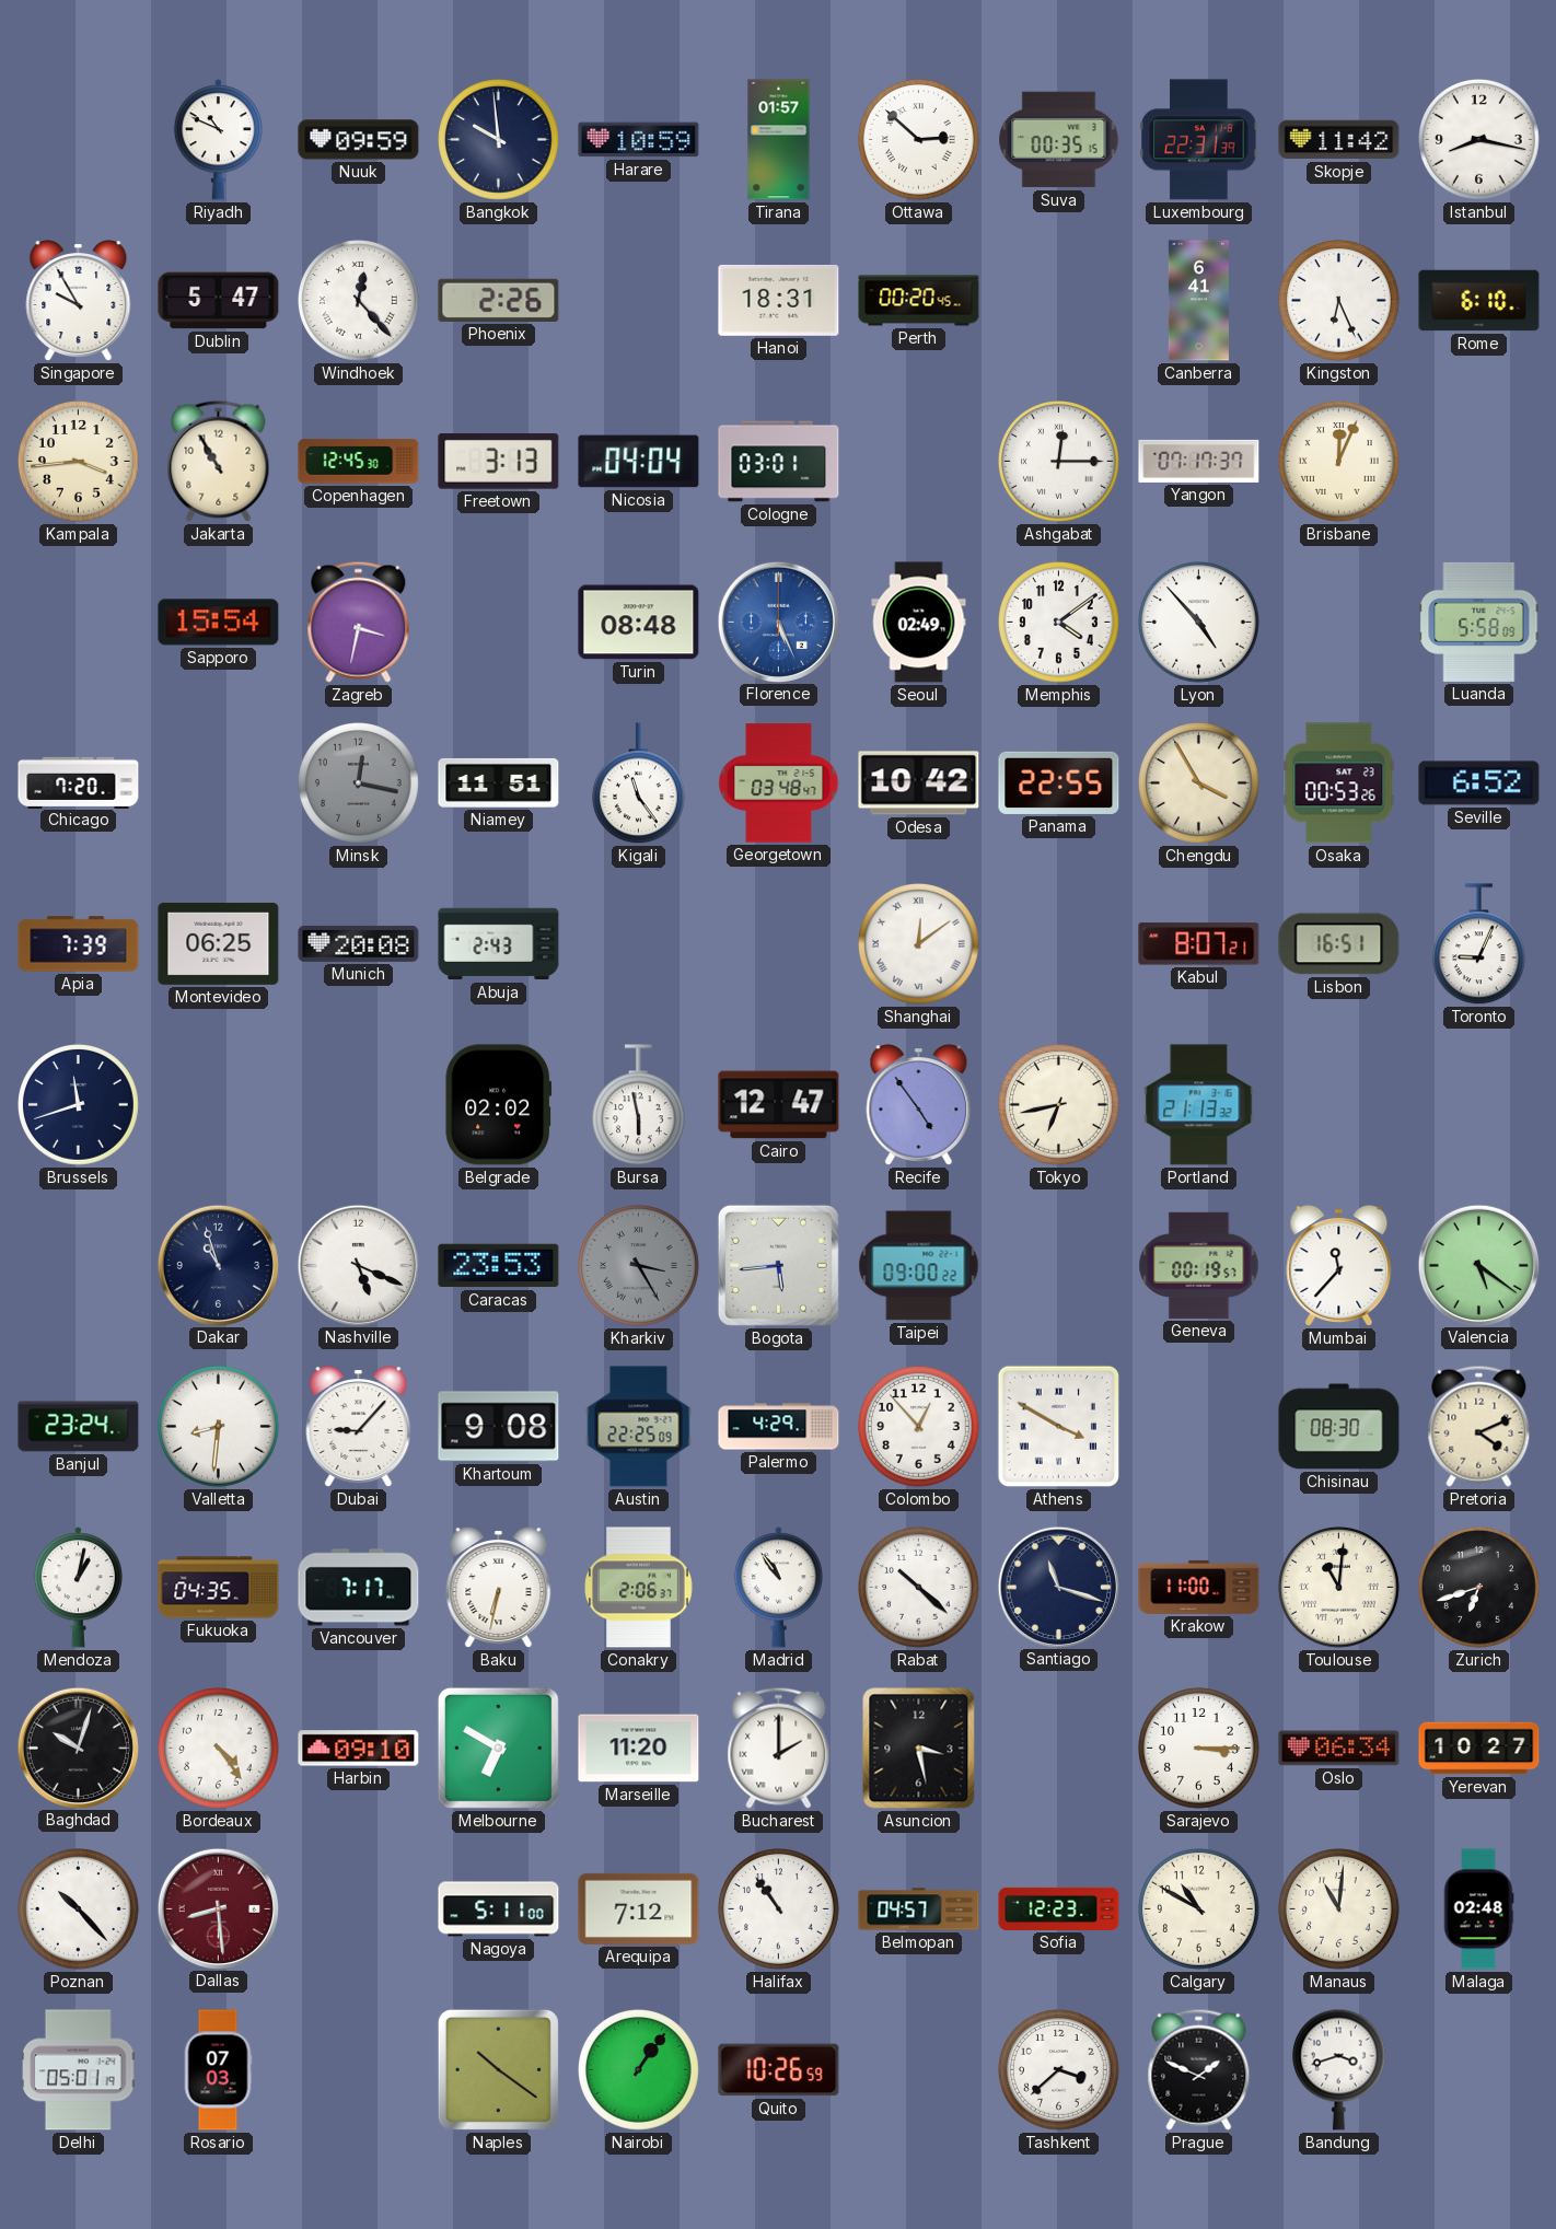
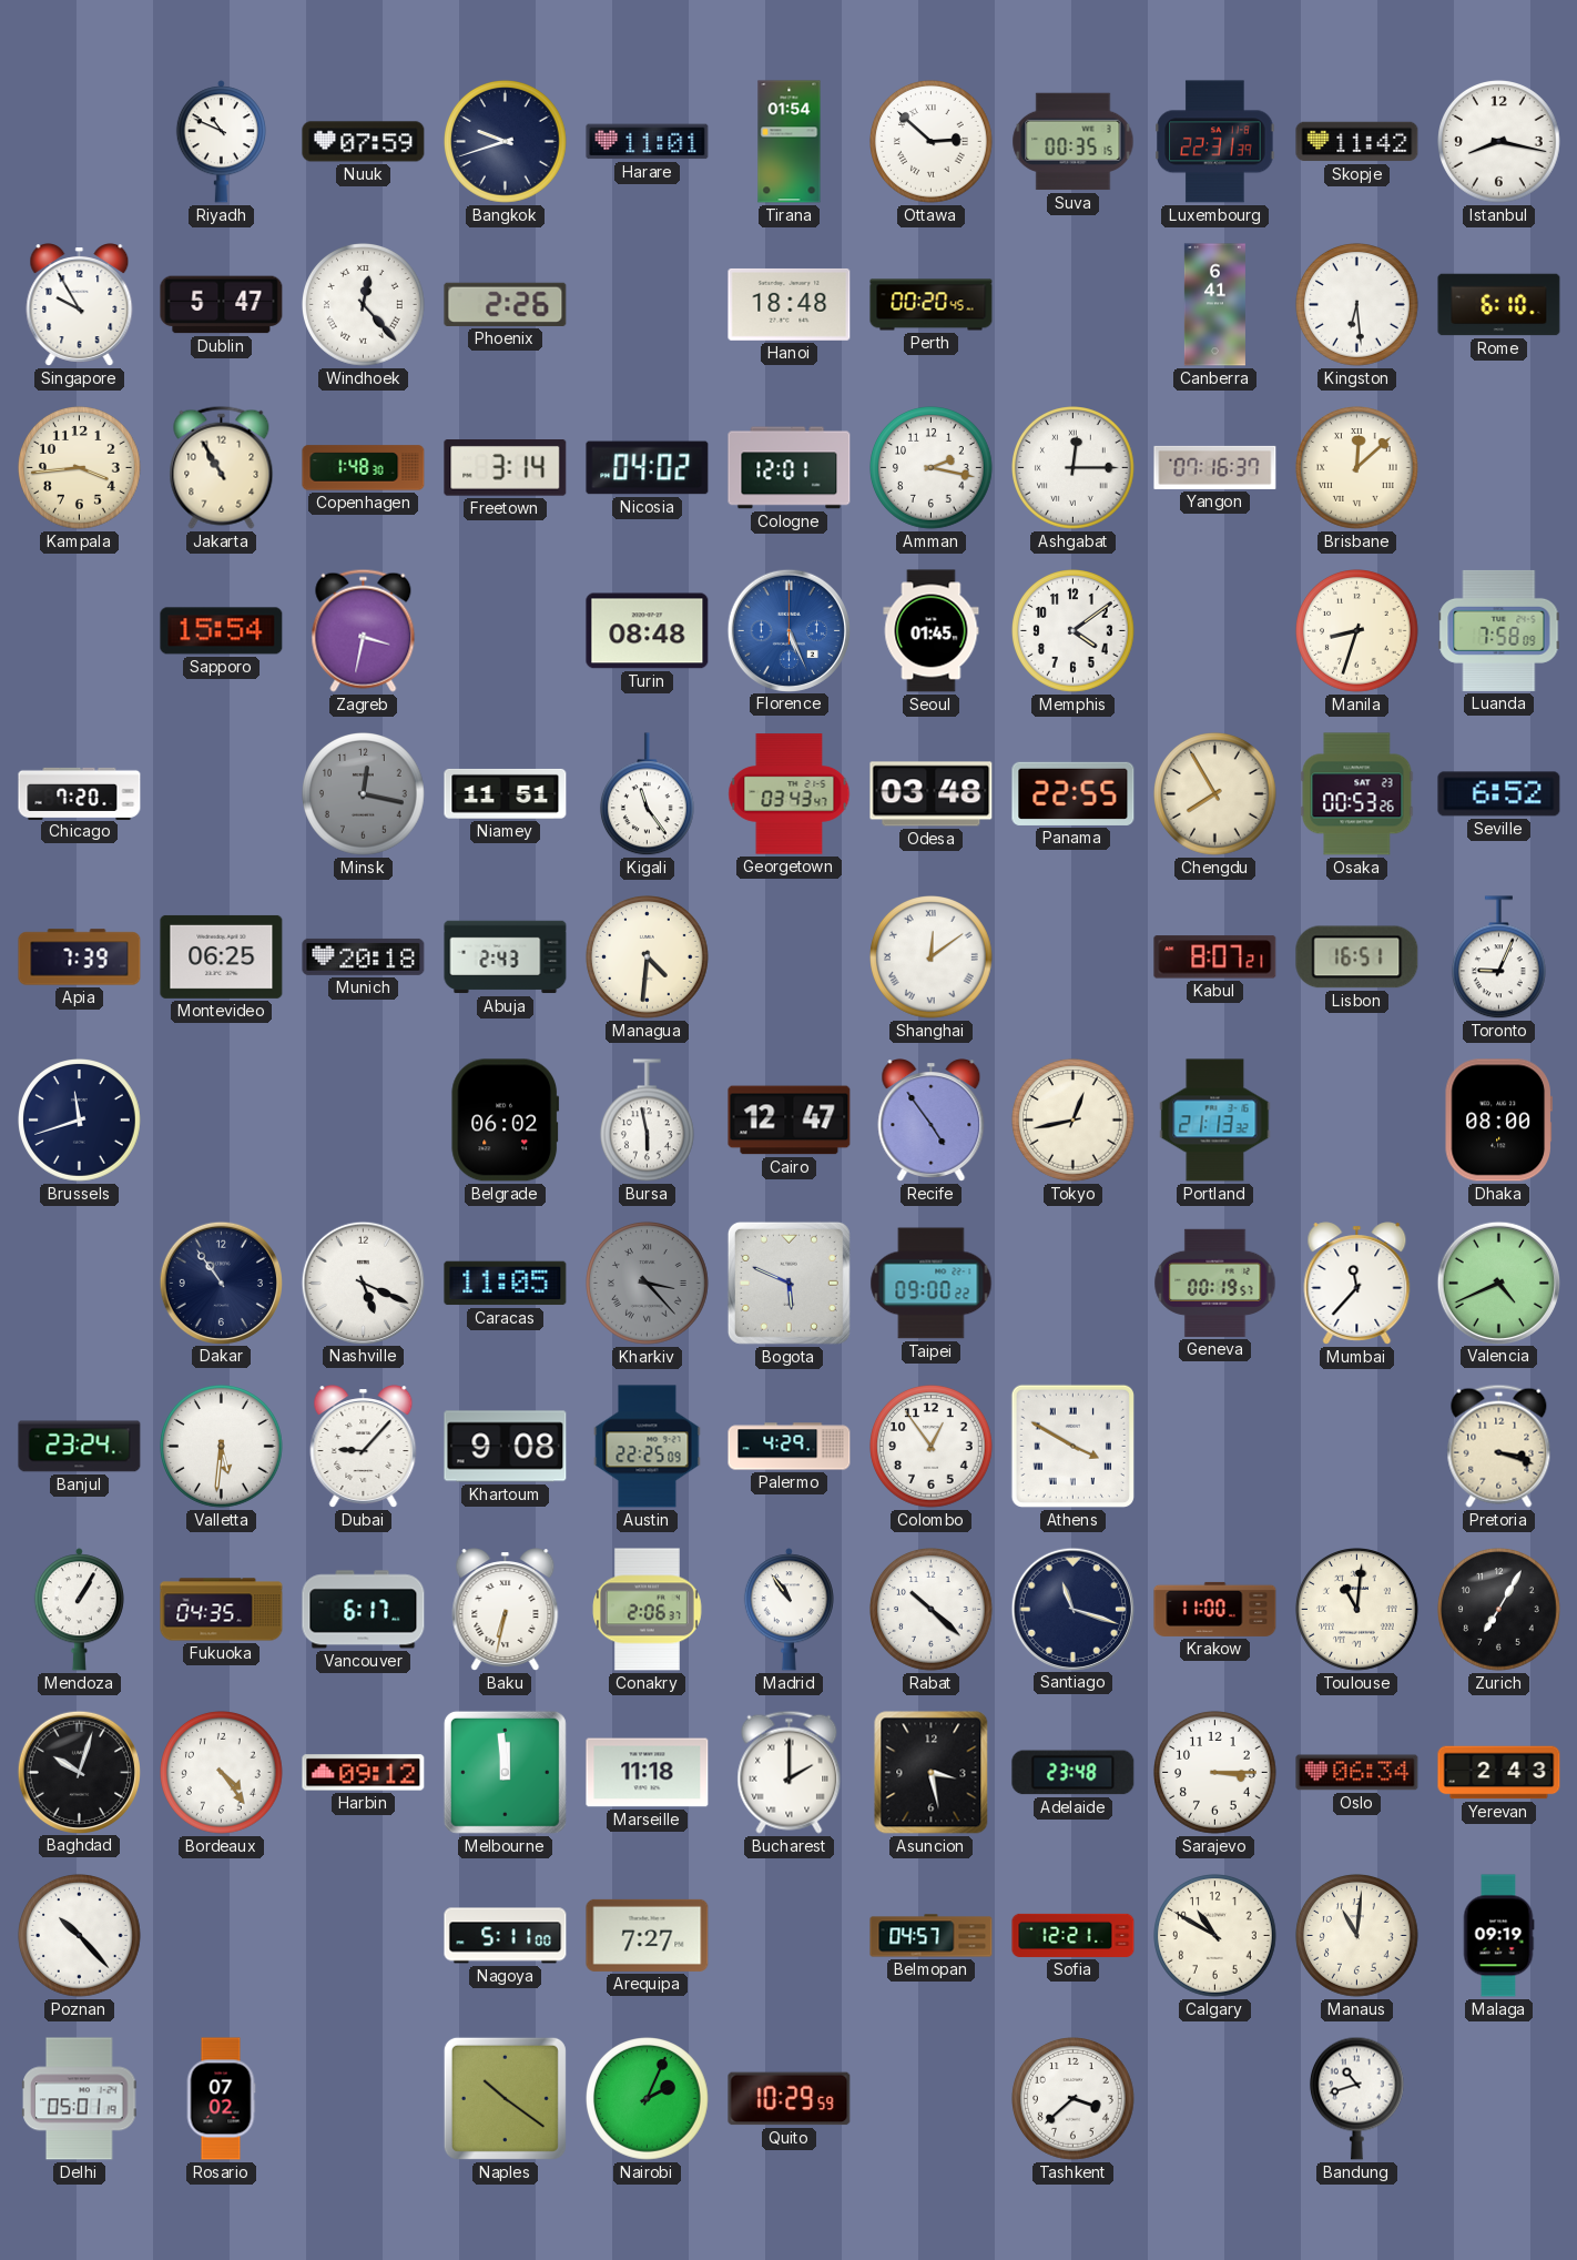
Nuuk: 09:59 -> 07:59 (364, 142)
Bangkok: 9:59 -> 9:42 (506, 142)
Harare: 10:59 -> 11:01 (648, 142)
Tirana: 01:57 -> 01:54 (790, 142)
Hanoi: 18:31 -> 18:48 (790, 304)
Kingston: 6:26 -> 6:29 (1357, 305)
Copenhagen: 12:45 -> 1:48 (364, 468)
Freetown: 3:13 -> 3:14 (506, 468)
Nicosia: 04:04 -> 04:02 (648, 468)
Cologne: 03:01 -> 12:01 (790, 468)
Amman: none -> 2:17 (932, 468)
Yangon: 07:17 -> 07:16 (1215, 467)
Brisbane: 12:04 -> 12:08 (1357, 468)
Seoul: 02:49 -> 01:45 (932, 631)
Lyon: 4:53 -> none (1199, 623)
Manila: none -> 8:33 (1357, 631)
Luanda: 5:58 -> 7:58 (1499, 630)
Georgetown: 03:48 -> 03:43 (790, 794)
Odesa: 10:42 -> 03:48 (932, 794)
Chengdu: 3:55 -> 7:55 (1215, 794)
Munich: 20:08 -> 20:18 (364, 956)
Managua: none -> 4:31 (648, 957)
Belgrade: 02:02 -> 06:02 (506, 1121)
Tokyo: 6:43 -> 12:43 (1074, 1121)
Dhaka: none -> 08:00 (1498, 1121)
Dakar: 10:57 -> 10:54 (221, 1283)
Caracas: 23:53 -> 11:05 (506, 1284)
Kharkiv: 3:25 -> 3:23 (648, 1284)
Bogota: 5:44 -> 5:49 (788, 1283)
Valencia: 5:21 -> 4:41 (1498, 1283)
Valletta: 8:31 -> 5:31 (222, 1447)
Colombo: 12:53 -> 12:54 (932, 1447)
Chisinau: 08:30 -> none (1339, 1427)
Pretoria: 4:11 -> 3:18 (1499, 1446)
Mendoza: 1:02 -> 1:05 (79, 1610)
Vancouver: 7:17 -> 6:17 (364, 1610)
Zurich: 6:42 -> 7:05 (1499, 1610)
Harbin: 09:10 -> 09:12 (364, 1773)
Melbourne: 6:50 -> 11:59 (505, 1772)
Marseille: 11:20 -> 11:18 (648, 1773)
Adelaide: none -> 23:48 (1074, 1773)
Yerevan: 10:27 -> 2:43 (1499, 1773)
Dallas: 8:29 -> none (218, 1908)
Arequipa: 7:12 -> 7:27 (648, 1935)
Halifax: 10:54 -> none (779, 1909)
Sofia: 12:23 -> 12:21 (1074, 1935)
Malaga: 02:48 -> 09:19 (1498, 1936)
Rosario: 07:03 -> 07:02 (221, 2099)
Nairobi: 1:06 -> 2:04 (648, 2099)
Quito: 10:26 -> 10:29 (790, 2099)
Prague: 1:49 -> none (1199, 2069)
Bandung: 3:42 -> 10:42 (1356, 2098)
